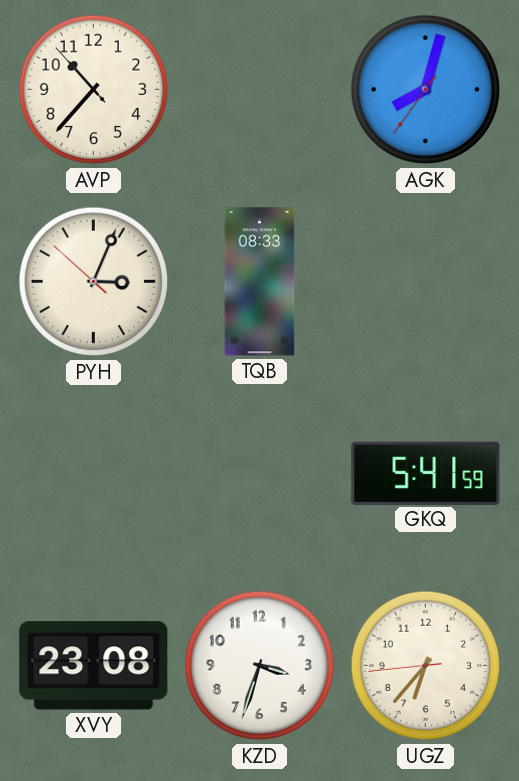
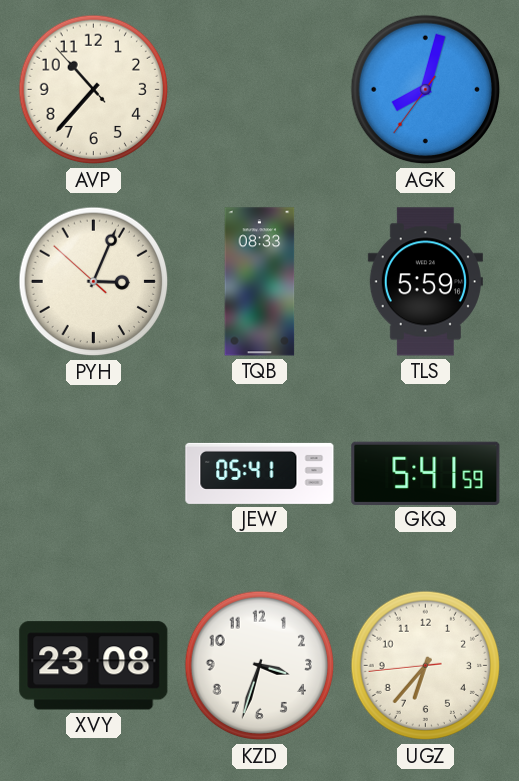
TLS: none -> 5:59 (425, 282)
JEW: none -> 05:41 (260, 473)
